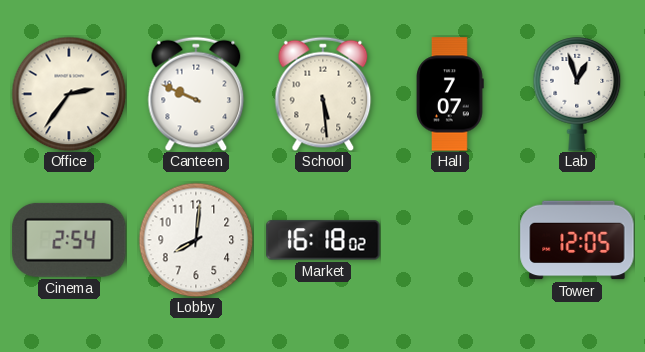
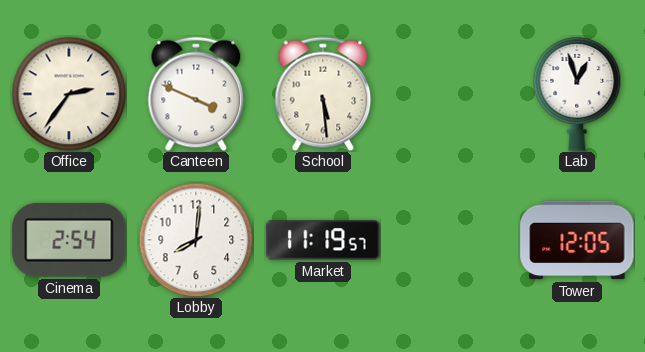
Canteen: 9:49 -> 3:49 (196, 94)
Hall: 7:07 -> none (450, 94)
Market: 16:18 -> 11:19 (323, 240)
